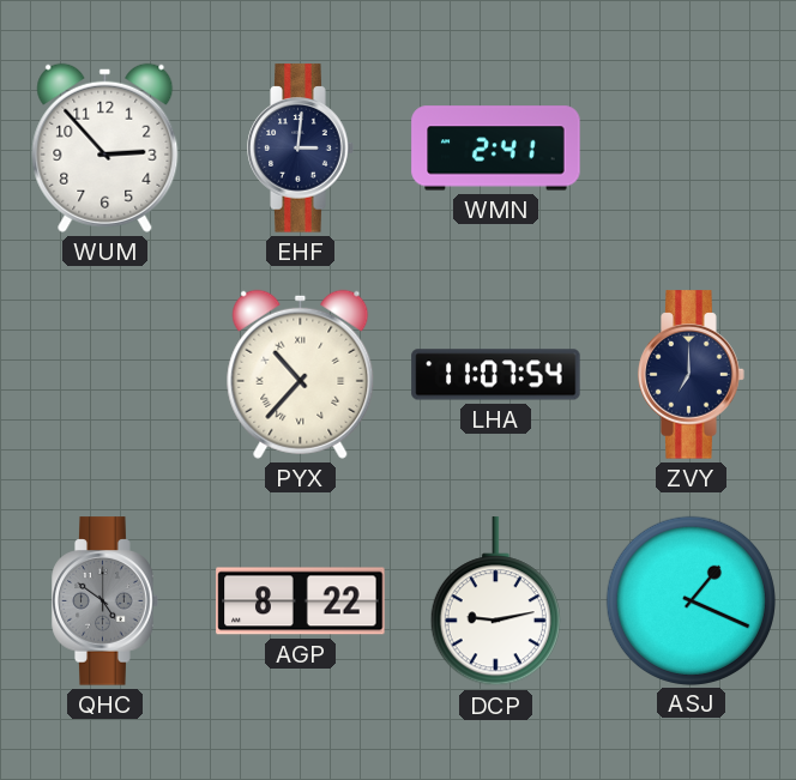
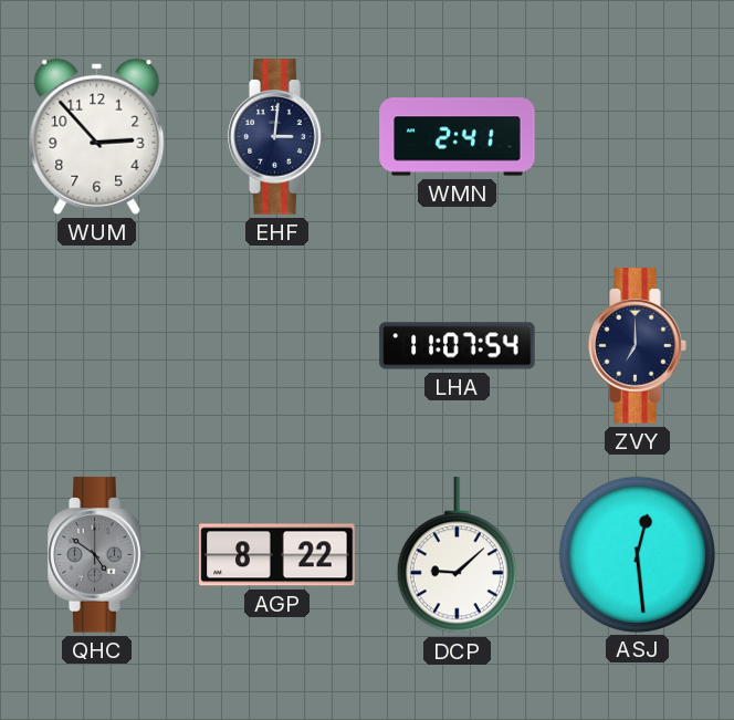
PYX: 10:37 -> none (301, 374)
DCP: 9:13 -> 9:08 (457, 555)
ASJ: 1:19 -> 12:29 (637, 554)
